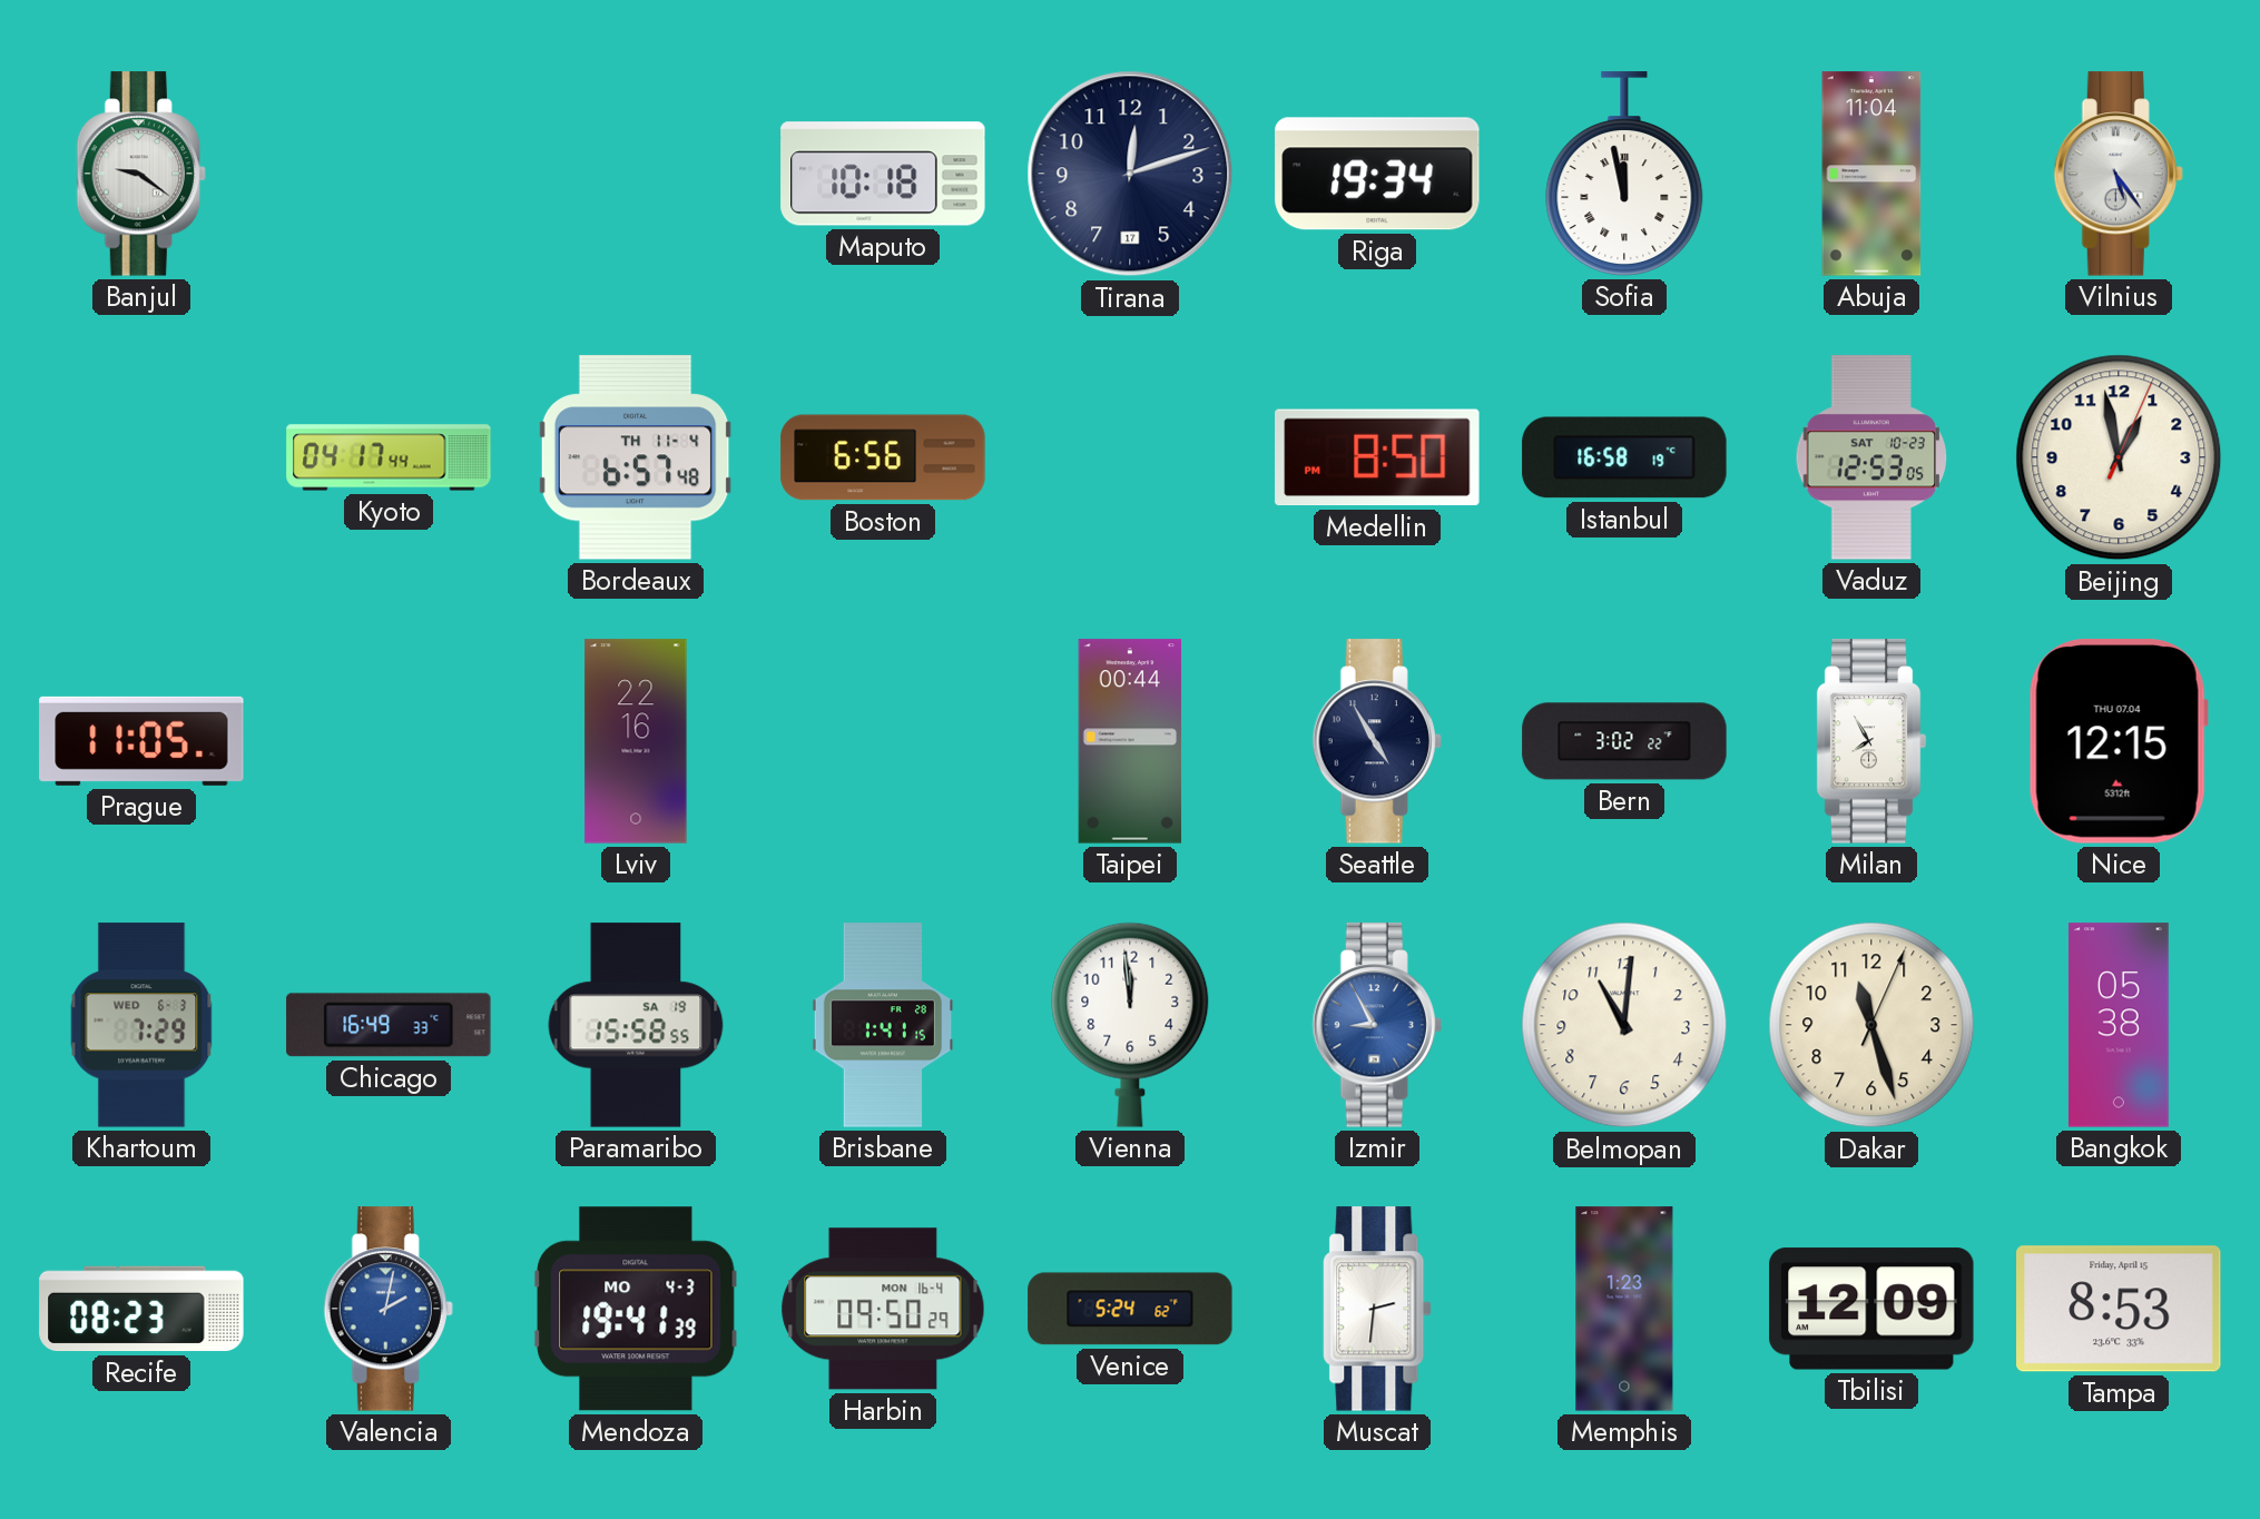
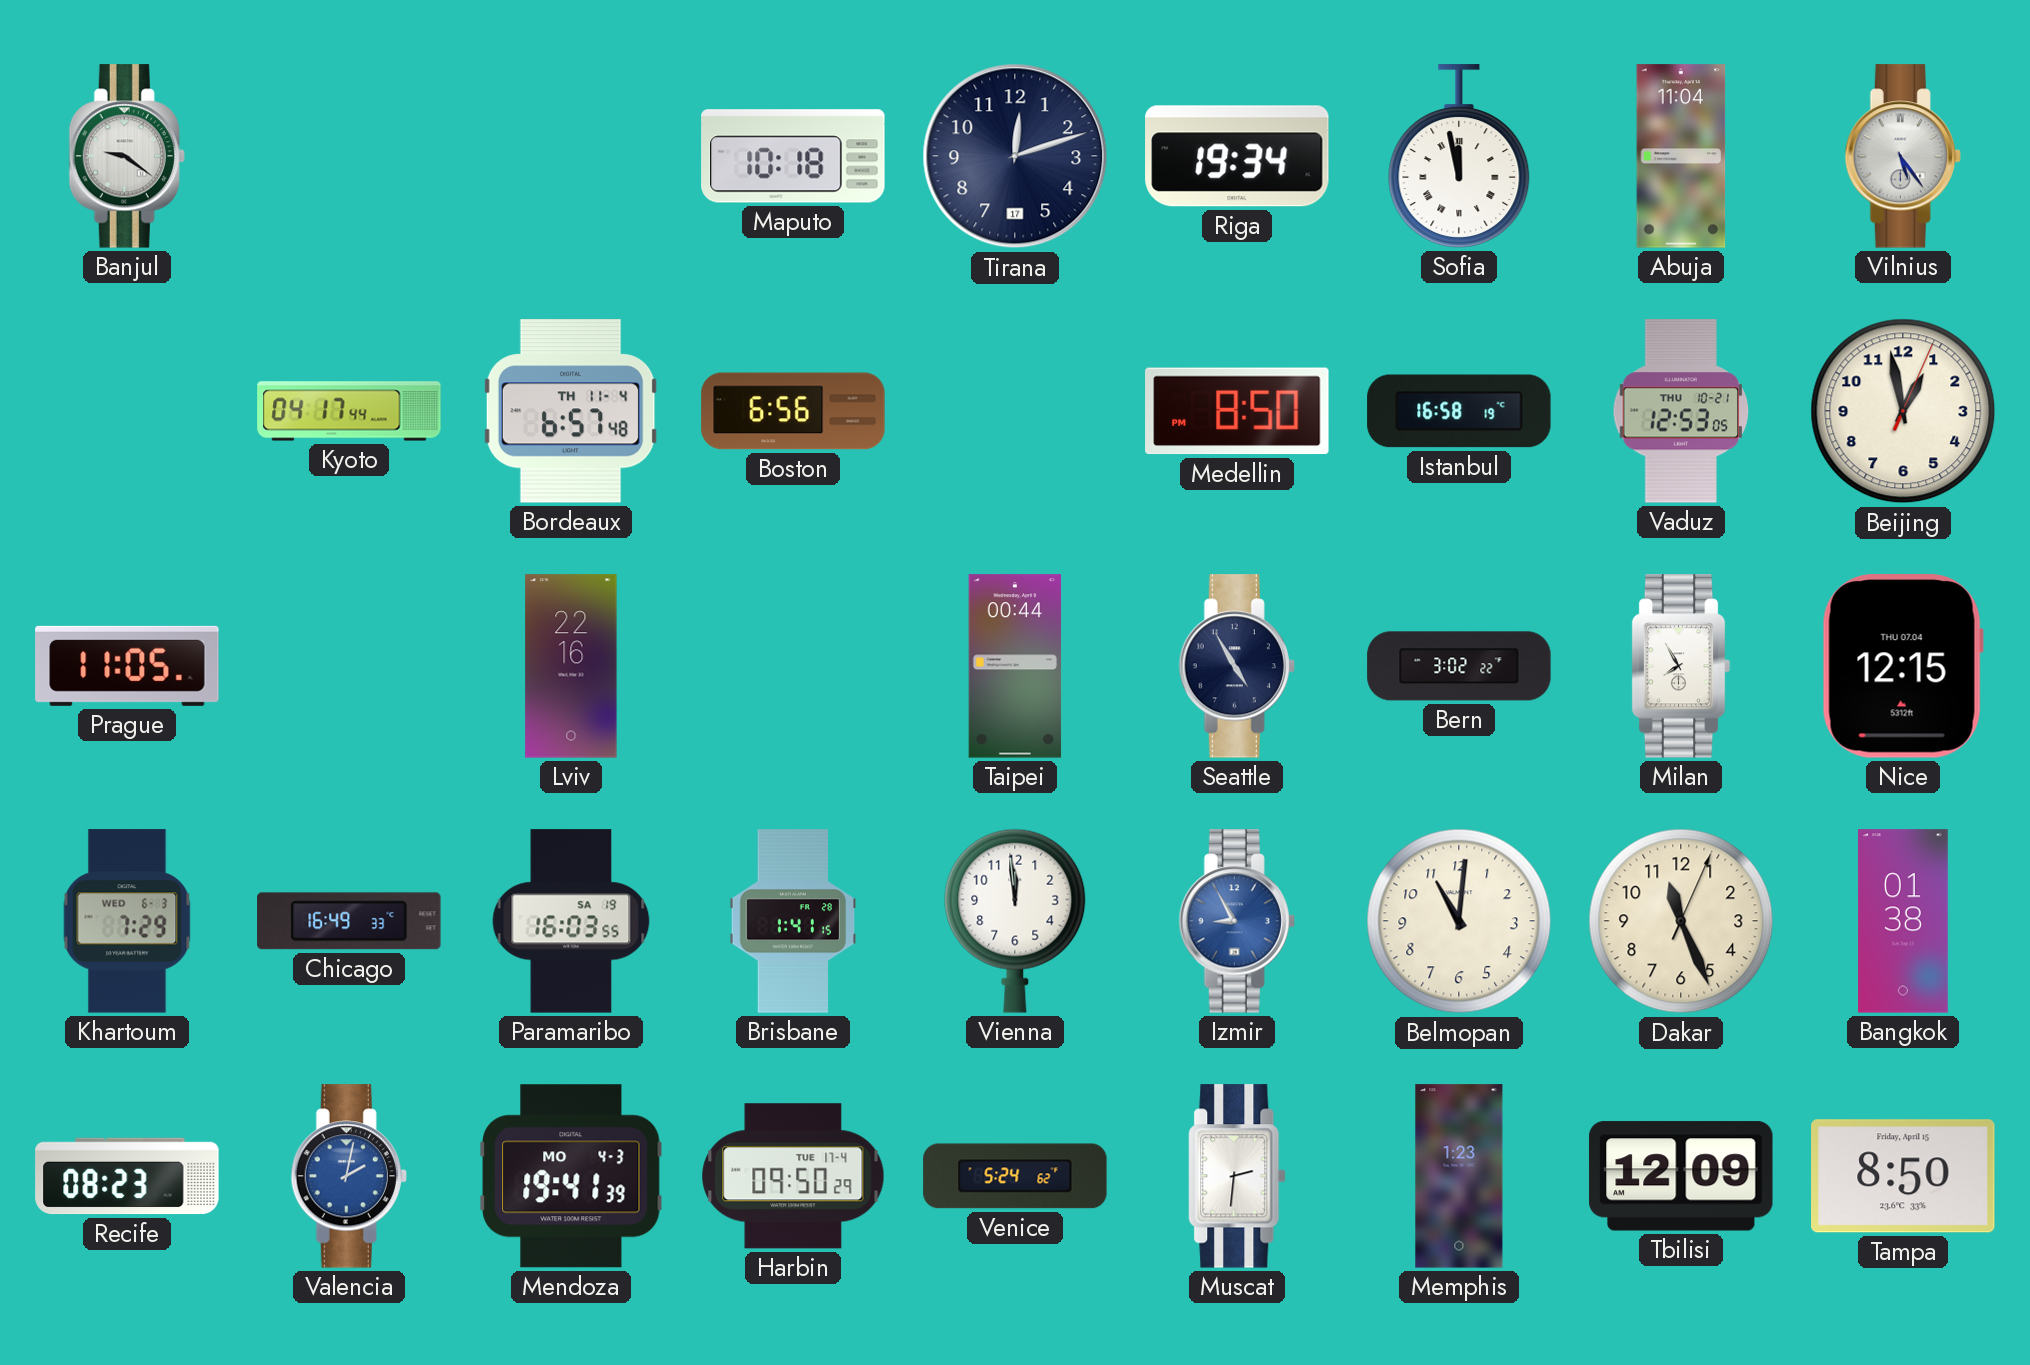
Vaduz date: SAT 10-23 -> THU 10-21 (1681, 411)
Paramaribo: 15:58 -> 16:03 (571, 921)
Dakar: 11:27 -> 11:26 (1681, 921)
Bangkok: 05:38 -> 01:38 (1903, 921)
Harbin date: MON 16-4 -> TUE 17-4 (793, 1176)
Tampa: 8:53 -> 8:50 (1903, 1176)
